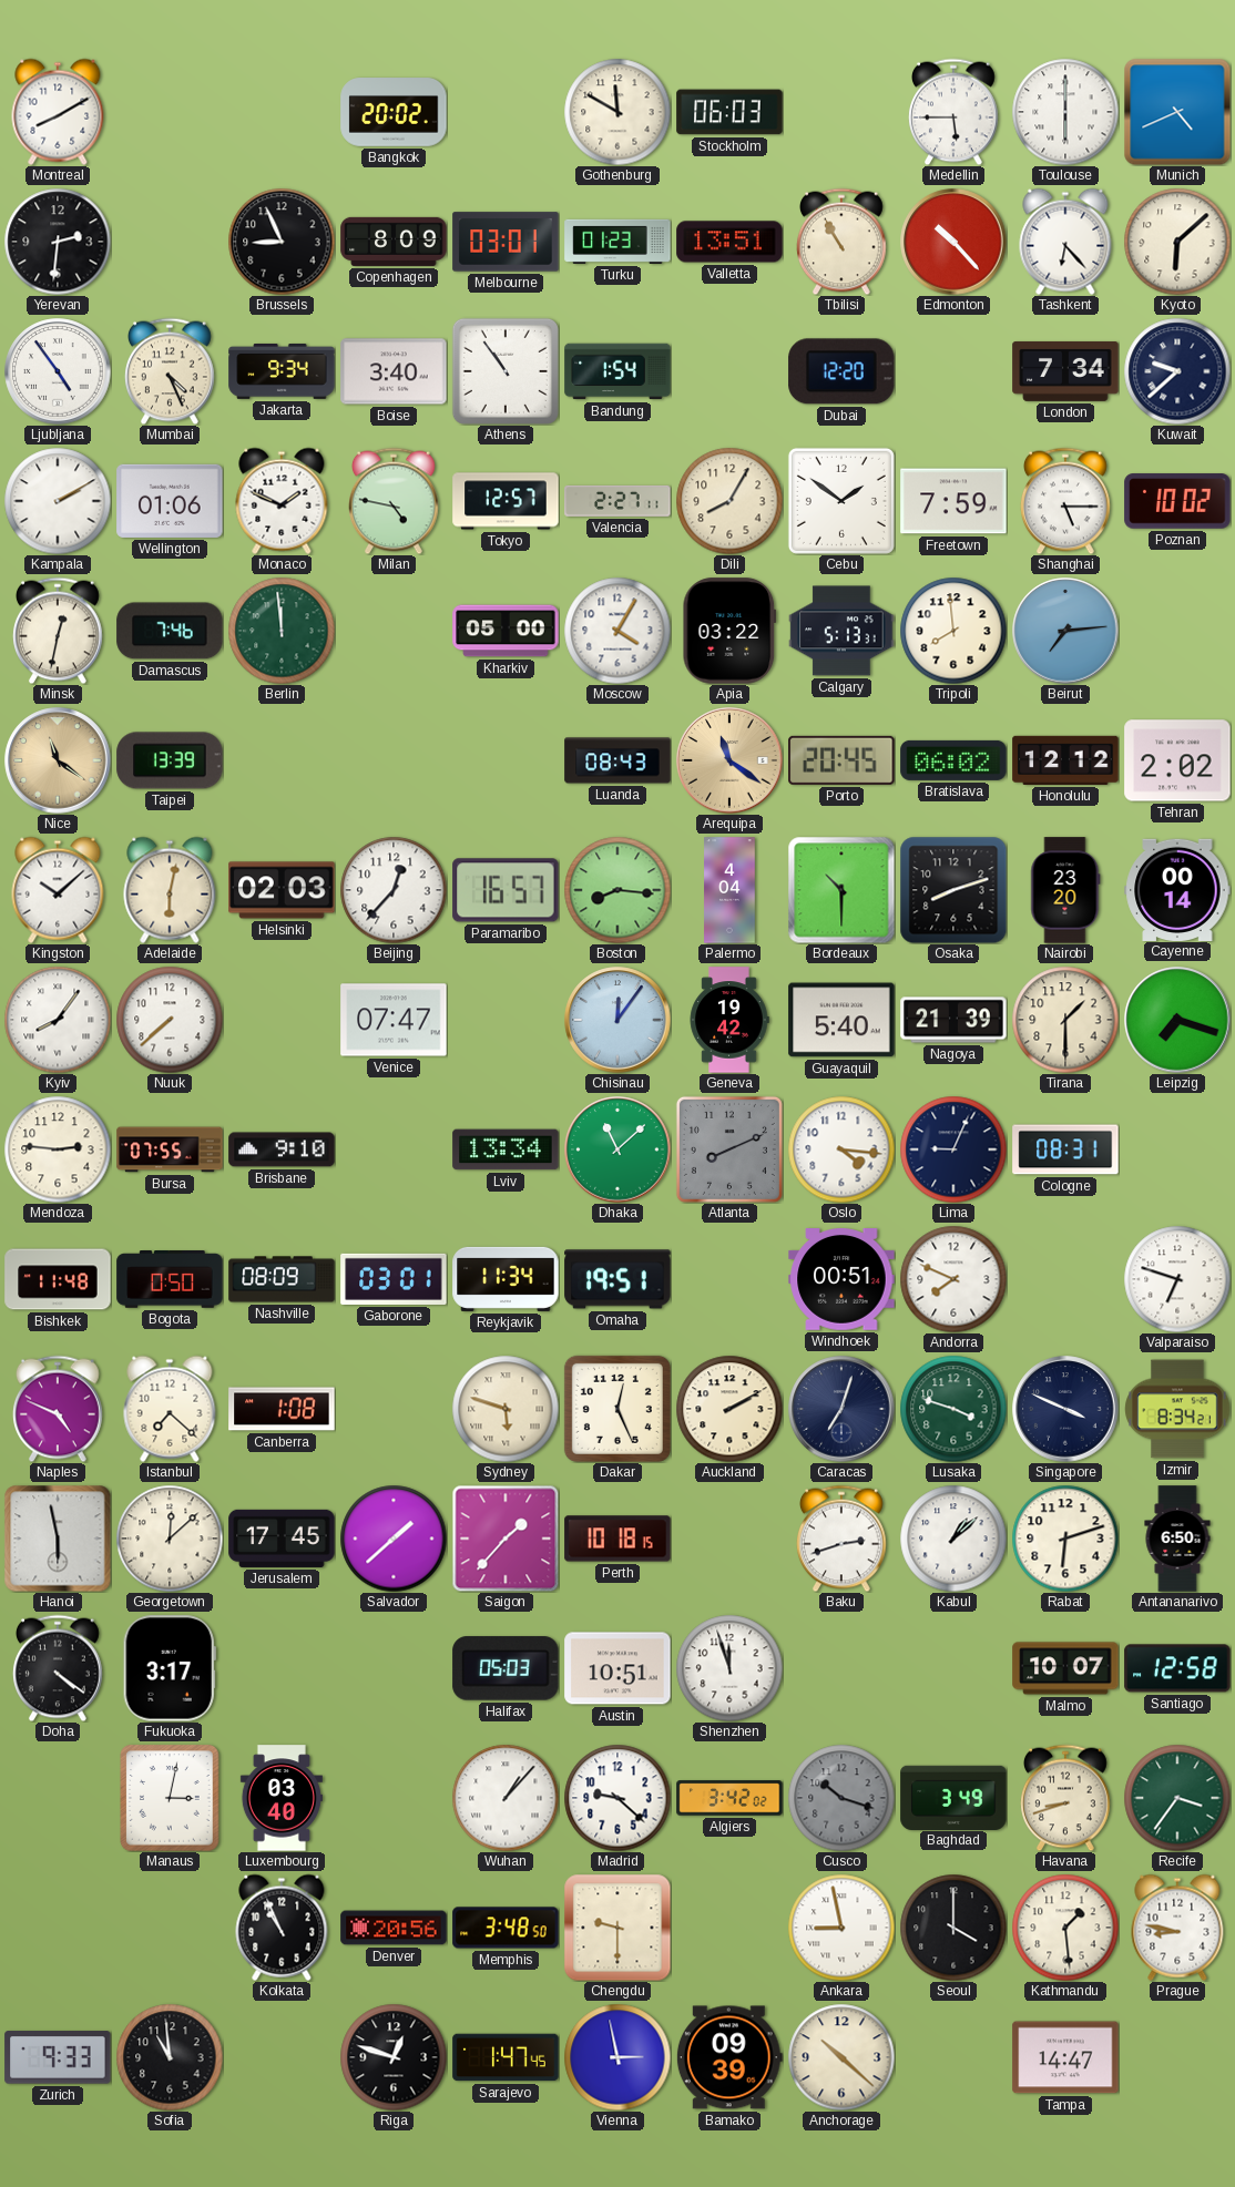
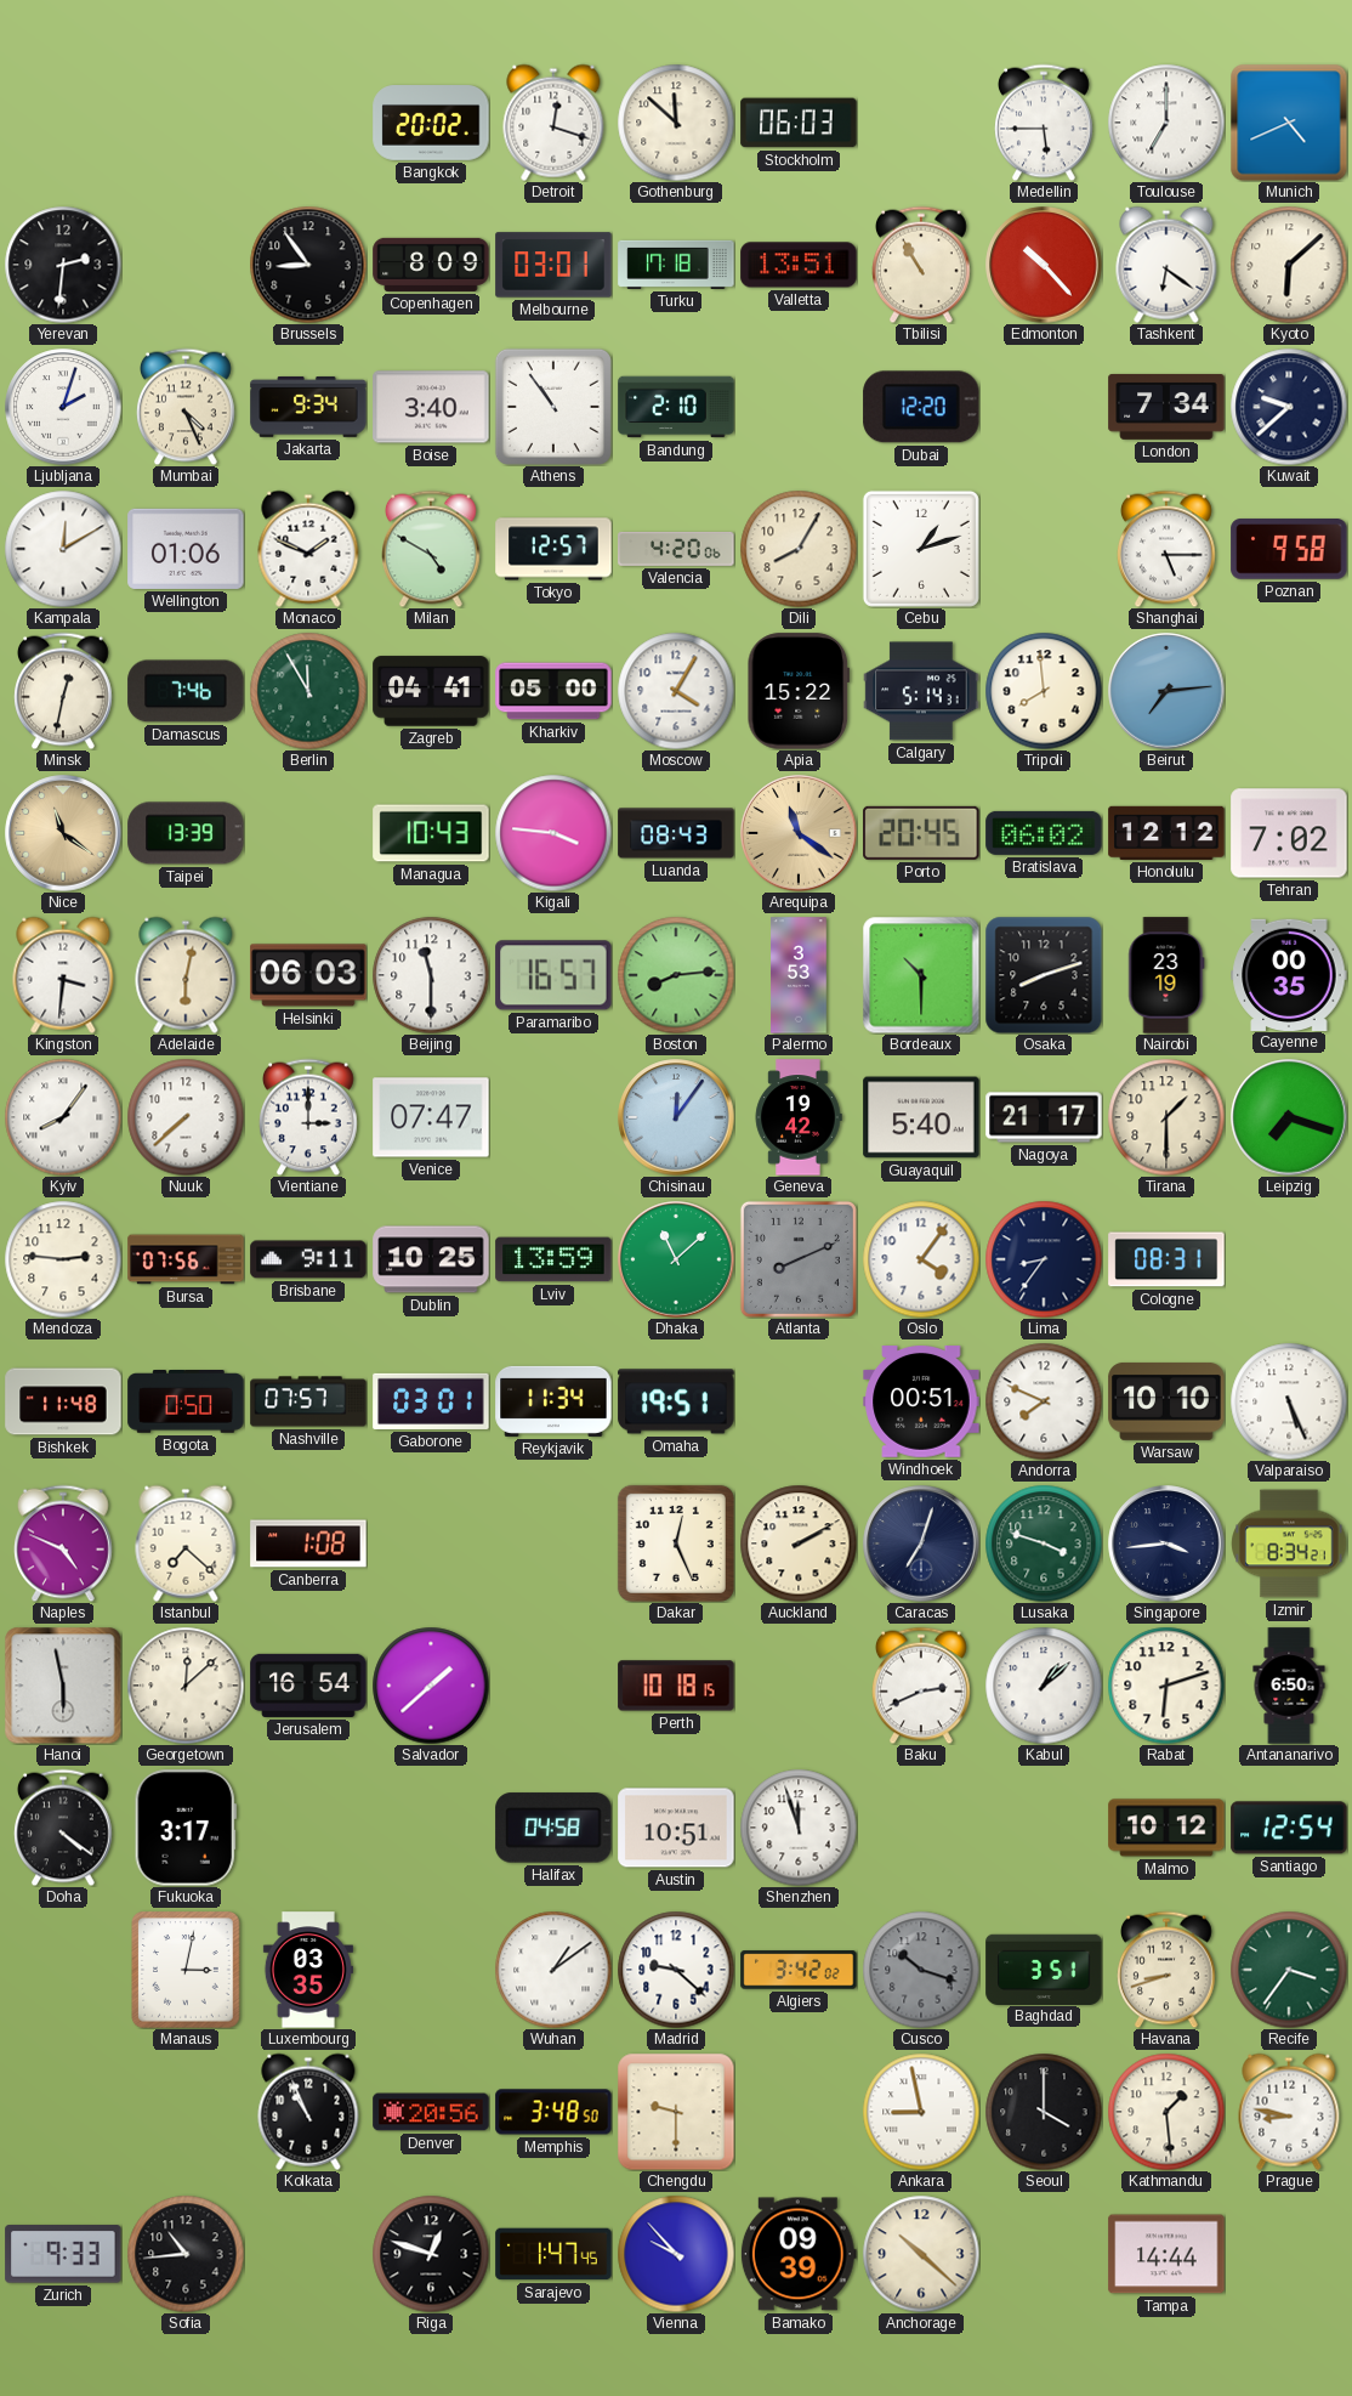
Montreal: 8:10 -> none (58, 112)
Detroit: none -> 12:18 (553, 123)
Gothenburg: 11:50 -> 11:52 (676, 123)
Toulouse: 6:00 -> 7:00 (1166, 123)
Brussels: 8:56 -> 8:54 (308, 265)
Turku: 01:23 -> 17:18 (676, 265)
Tashkent: 6:23 -> 6:21 (1166, 265)
Ljubljana: 4:54 -> 2:03 (63, 407)
Bandung: 1:54 -> 2:10 (676, 407)
Kampala: 2:10 -> 12:10 (63, 549)
Milan: 4:47 -> 4:50 (432, 549)
Valencia: 2:27 -> 4:20 (676, 549)
Cebu: 1:51 -> 1:12 (921, 549)
Freetown: 7:59 -> none (953, 501)
Poznan: 10:02 -> 9:58 (1289, 549)
Berlin: 11:59 -> 11:55 (308, 691)
Zagreb: none -> 04:41 (431, 691)
Apia: 03:22 -> 15:22 (799, 691)
Calgary: 5:13 -> 5:14 (921, 691)
Managua: none -> 10:43 (431, 833)
Kigali: none -> 3:46 (553, 833)
Tehran: 2:02 -> 7:02 (1289, 833)
Kingston: 10:08 -> 3:31 (63, 975)
Helsinki: 02:03 -> 06:03 (308, 975)
Beijing: 12:37 -> 11:30 (431, 975)
Boston: 8:16 -> 8:14 (676, 975)
Palermo: 4:04 -> 3:53 (799, 975)
Nairobi: 23:20 -> 23:19 (1166, 975)
Cayenne: 00:14 -> 00:35 (1289, 974)
Vientiane: none -> 3:00 (309, 1117)
Nagoya: 21:39 -> 21:17 (1044, 1117)
Bursa: 07:55 -> 07:56 (186, 1259)
Brisbane: 9:10 -> 9:11 (308, 1259)
Dublin: none -> 10:25 (431, 1259)
Lviv: 13:34 -> 13:59 (553, 1259)
Oslo: 4:16 -> 4:06 (921, 1259)
Lima: 9:04 -> 8:36 (1044, 1259)
Nashville: 08:09 -> 07:57 (308, 1401)
Warsaw: none -> 10:10 (1166, 1401)
Valparaiso: 6:48 -> 5:26 (1289, 1401)
Sydney: 5:48 -> none (506, 1409)
Singapore: 3:49 -> 3:44 (1166, 1543)
Jerusalem: 17:45 -> 16:54 (308, 1686)
Saigon: 1:37 -> none (506, 1539)
Baku: 2:42 -> 2:41 (922, 1686)
Halifax: 05:03 -> 04:58 (553, 1828)
Malmo: 10:07 -> 10:12 (1166, 1828)
Santiago: 12:58 -> 12:54 (1289, 1828)
Luxembourg: 03:40 -> 03:35 (308, 1970)
Wuhan: 1:07 -> 1:09 (553, 1970)
Baghdad: 3:49 -> 3:51 (1044, 1969)
Sofia: 10:59 -> 10:44 (186, 2254)
Vienna: 2:58 -> 9:53 (676, 2254)
Tampa: 14:47 -> 14:44 (1166, 2254)
